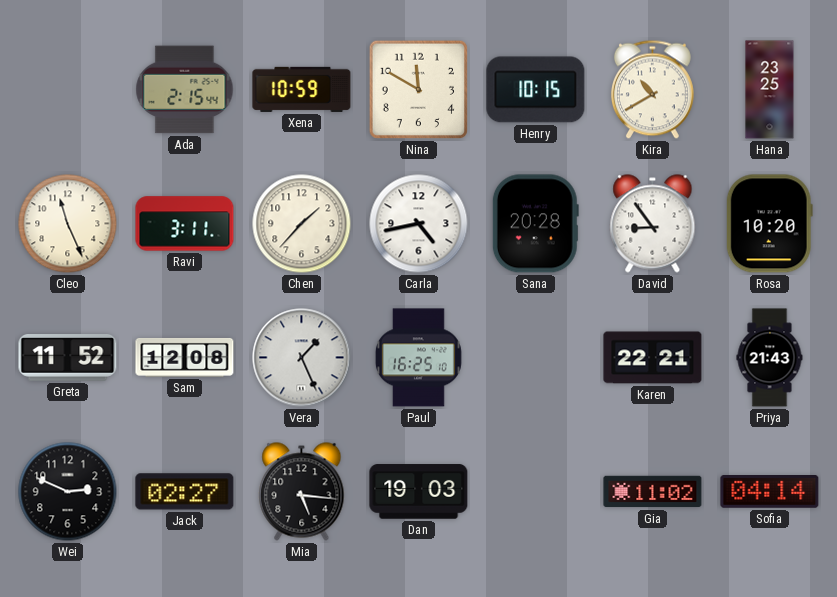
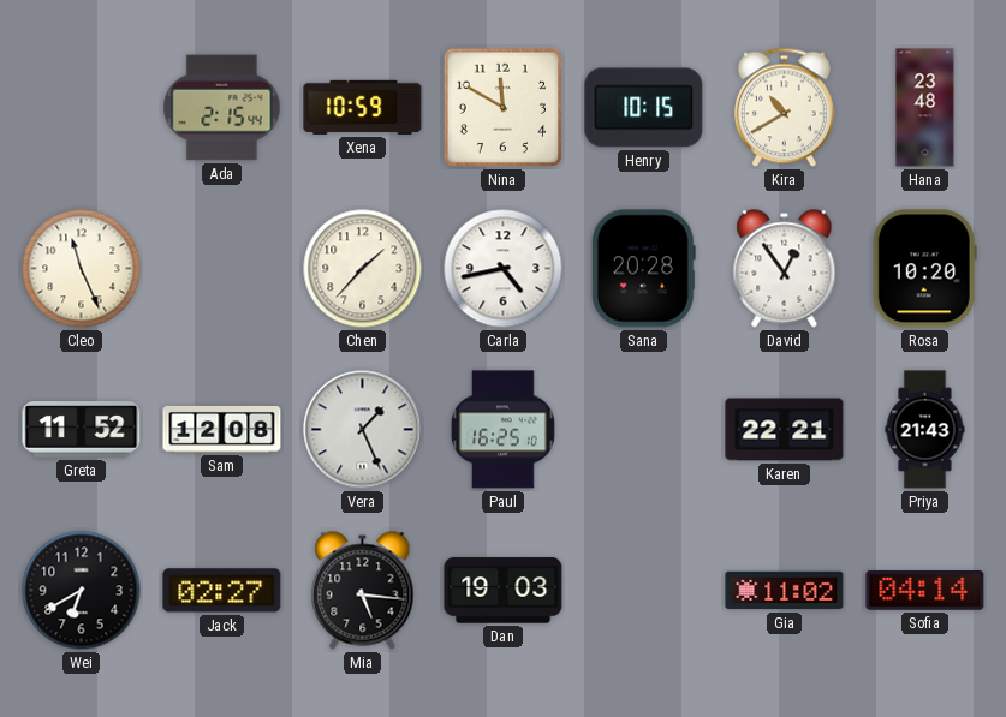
Hana: 23:25 -> 23:48 (925, 108)
Ravi: 3:11 -> none (185, 224)
David: 8:54 -> 12:54 (785, 269)
Wei: 2:49 -> 6:40 (82, 591)
